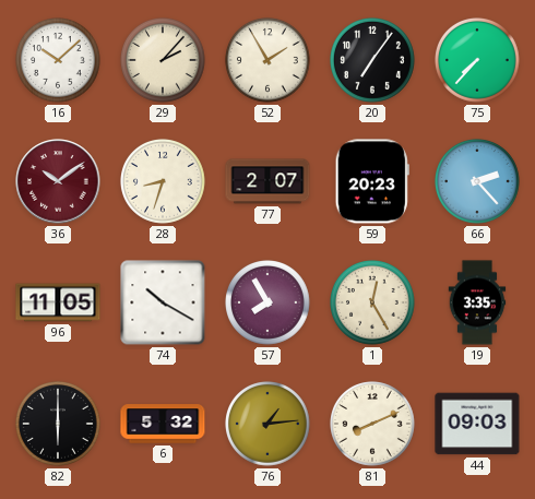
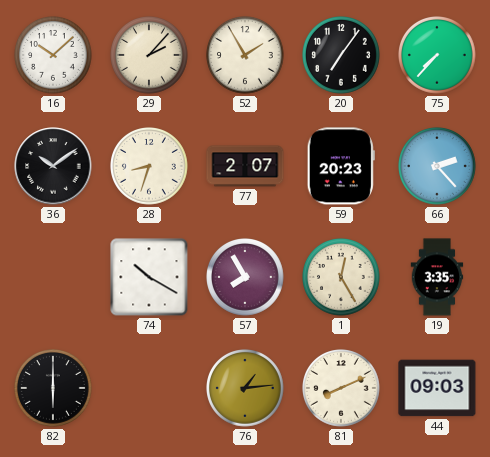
36 dial: burgundy -> black (53, 166)
96: 11:05 -> none (58, 302)
6: 5:32 -> none (163, 424)
